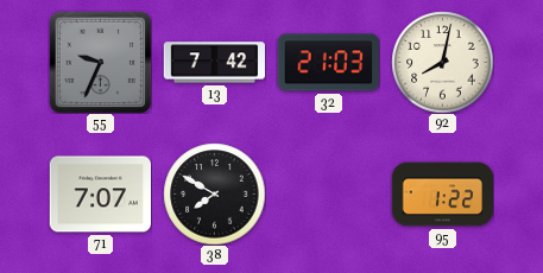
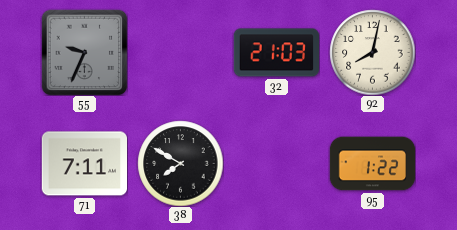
13: 7:42 -> none (214, 63)
71: 7:07 -> 7:11 (84, 164)
